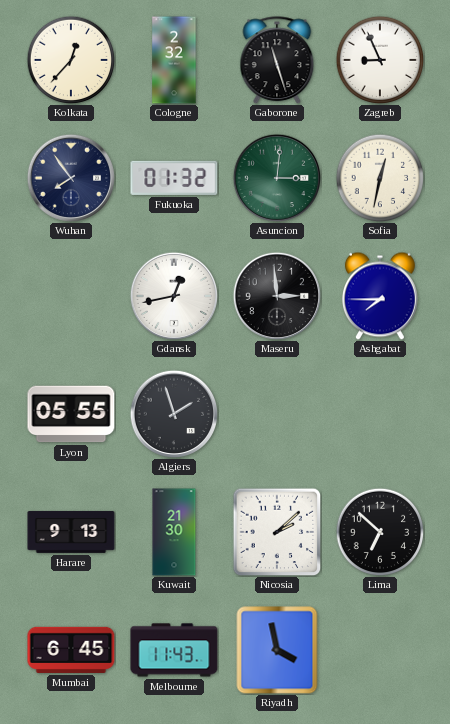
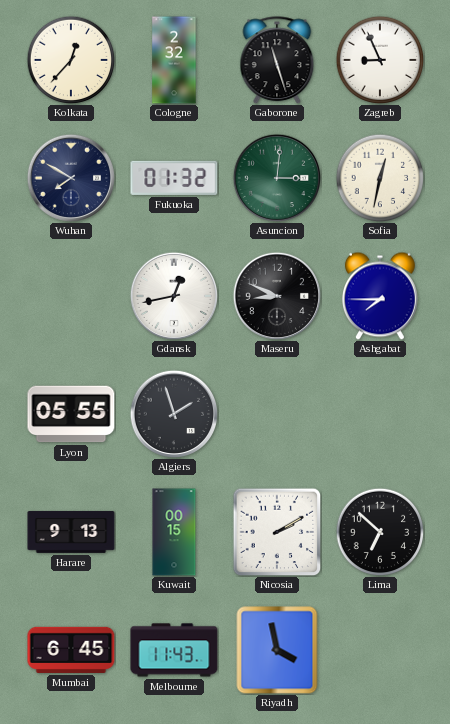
Wuhan: 7:54 -> 7:50 (71, 178)
Maseru: 2:59 -> 8:49 (277, 296)
Kuwait: 21:30 -> 00:15 (174, 532)
Nicosia: 2:08 -> 2:10 (277, 532)
